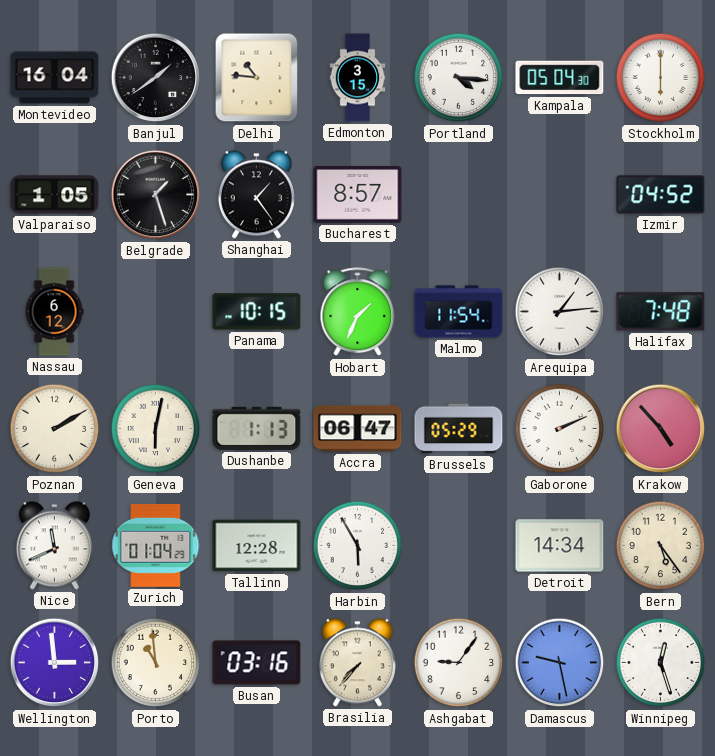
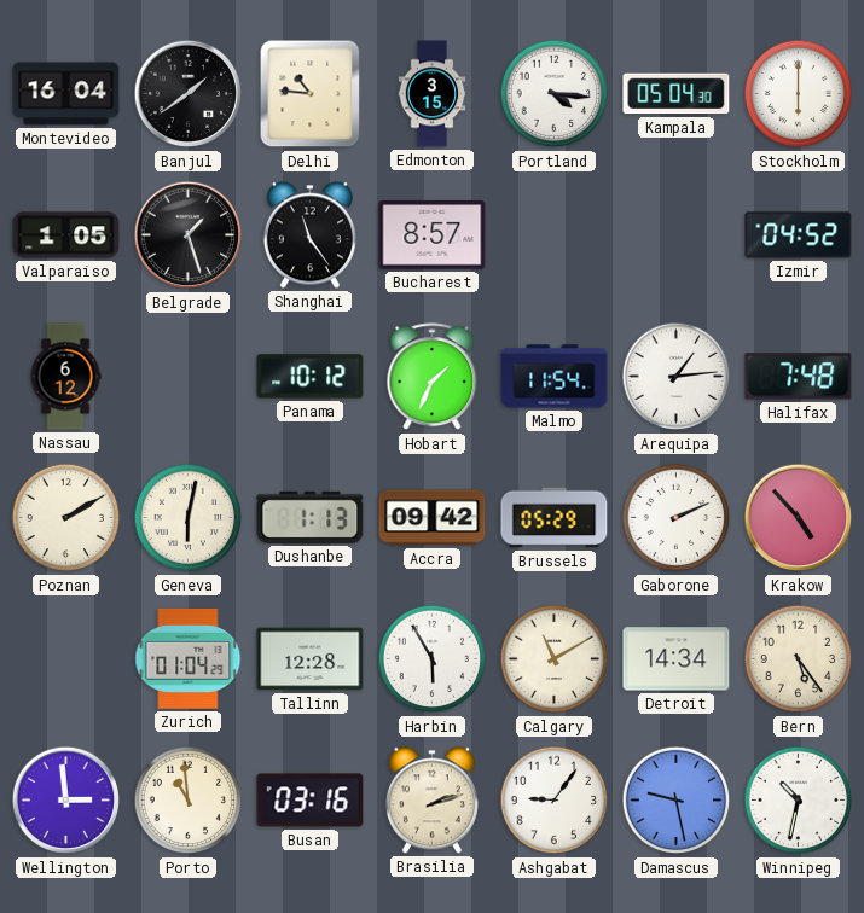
Shanghai: 1:24 -> 11:24 (309, 235)
Panama: 10:15 -> 10:12 (311, 377)
Accra: 06:47 -> 09:42 (433, 518)
Nice: 11:41 -> none (54, 546)
Calgary: none -> 11:10 (555, 659)
Brasilia: 7:37 -> 2:12 (431, 801)
Winnipeg: 12:27 -> 10:32 (799, 801)
